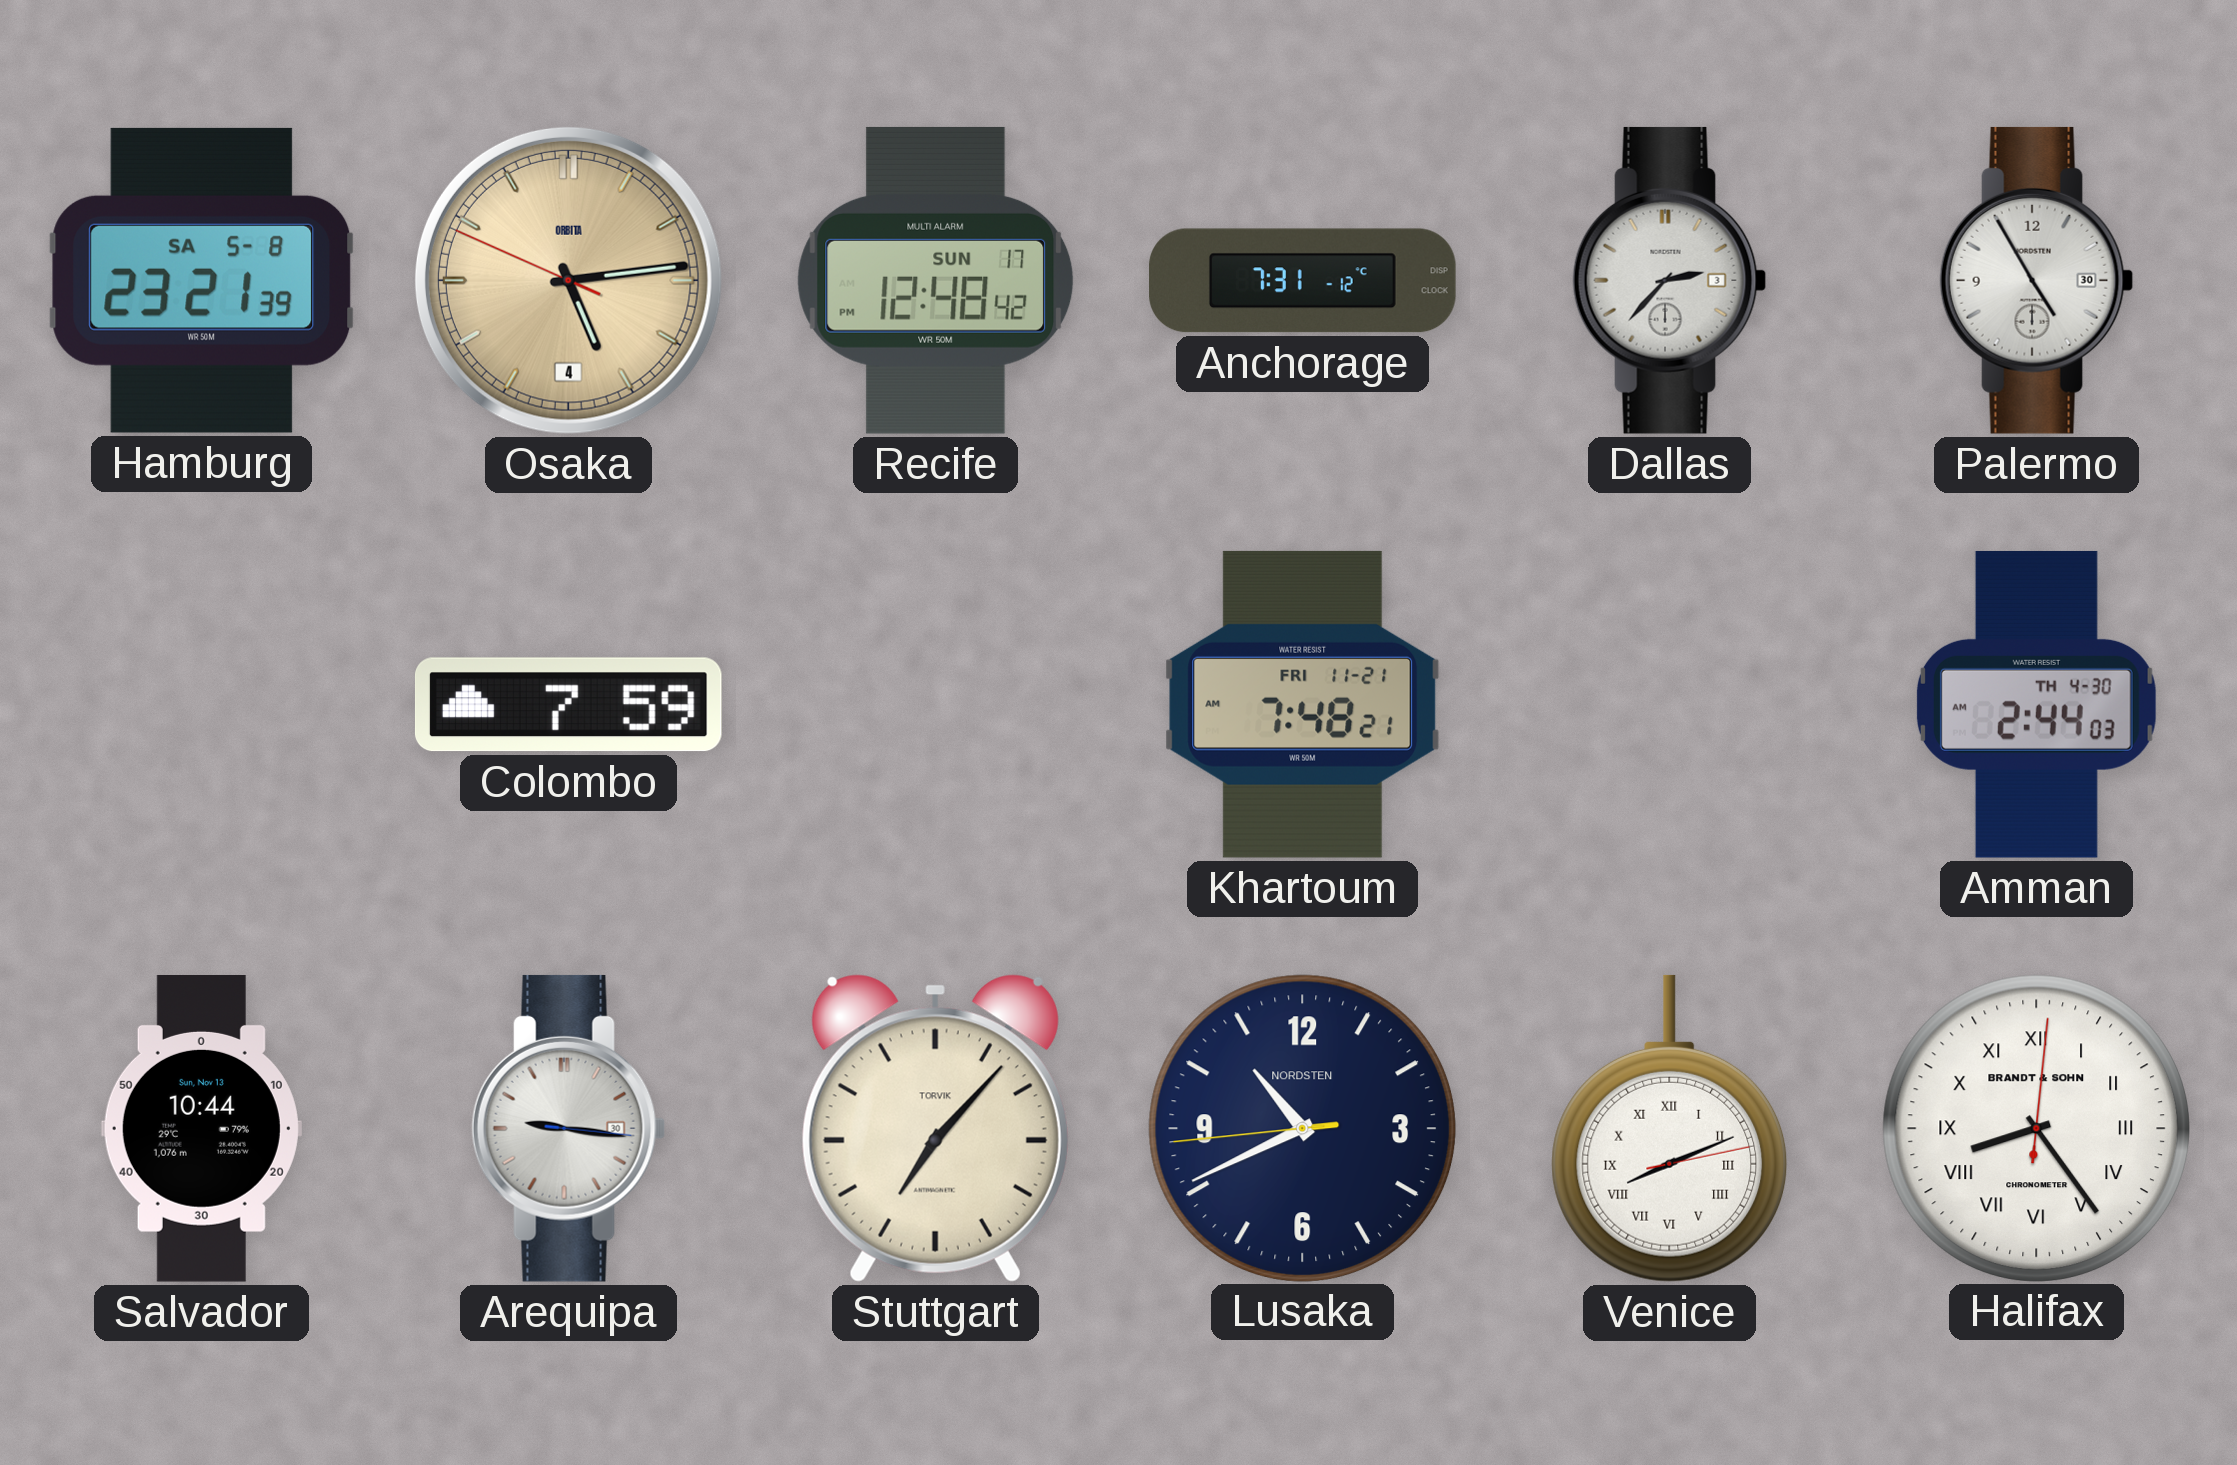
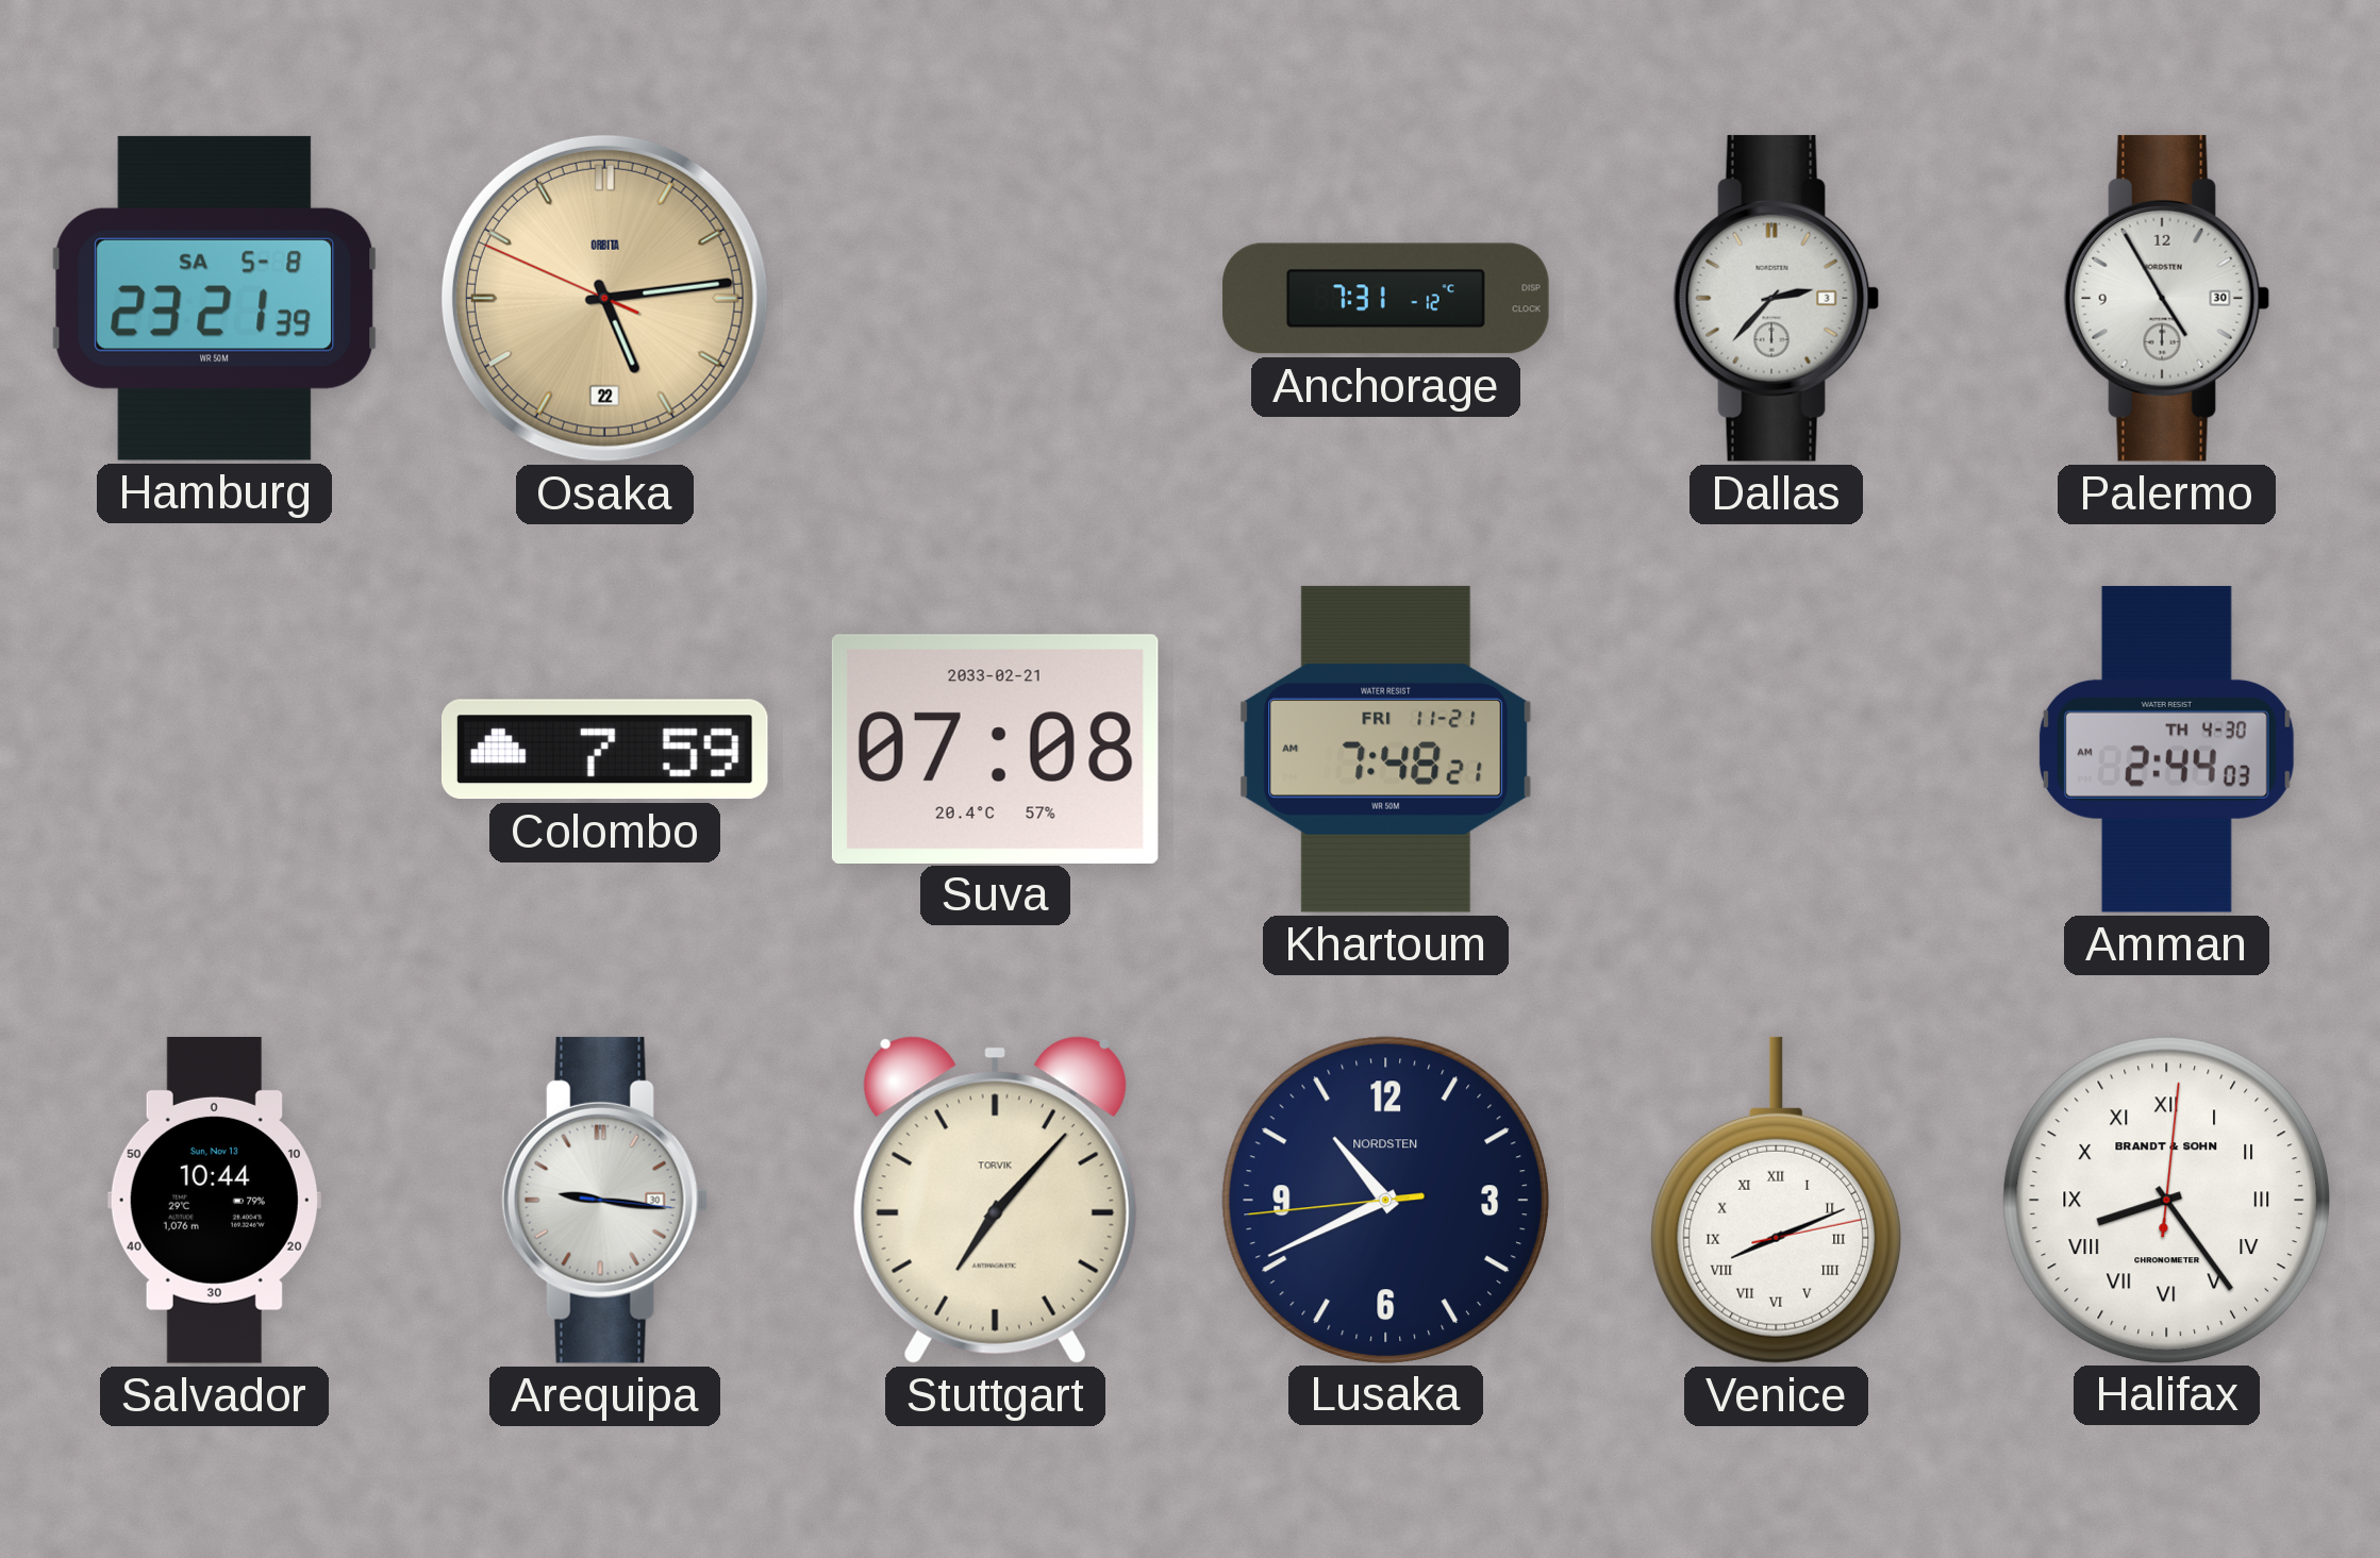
Osaka date: 4 -> 22 (604, 298)
Recife: 12:48 -> none (936, 280)
Suva: none -> 07:08 (995, 749)
